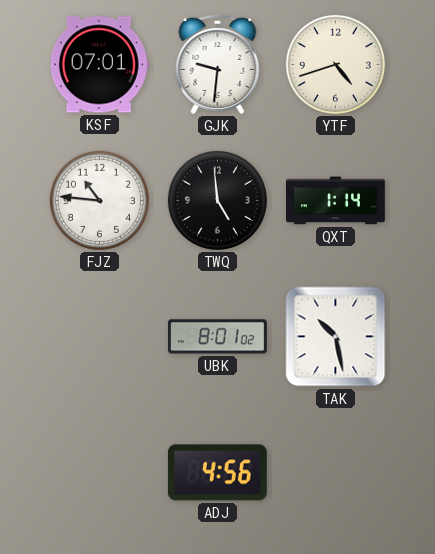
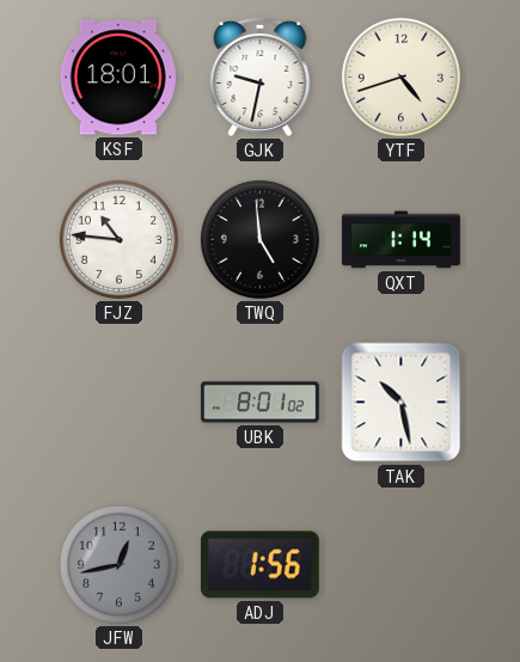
KSF: 07:01 -> 18:01 (118, 78)
GJK: 9:31 -> 9:32 (261, 76)
JFW: none -> 12:43 (118, 564)
ADJ: 4:56 -> 1:56 (259, 565)
